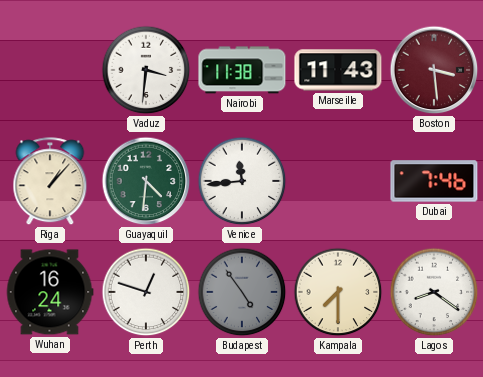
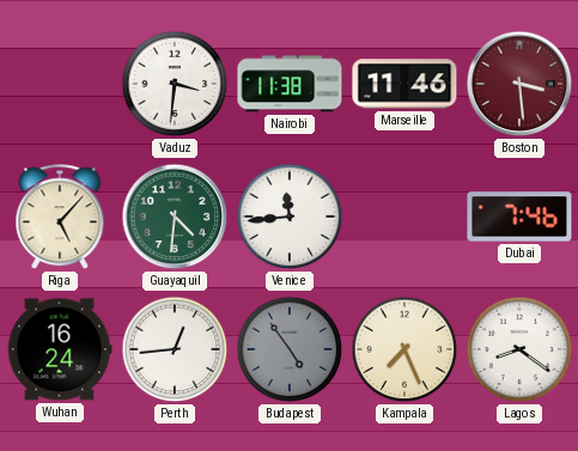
Marseille: 11:43 -> 11:46 (404, 84)
Riga: 1:07 -> 5:07 (60, 218)
Perth: 12:48 -> 12:44 (175, 349)
Kampala: 7:30 -> 7:26 (404, 349)
